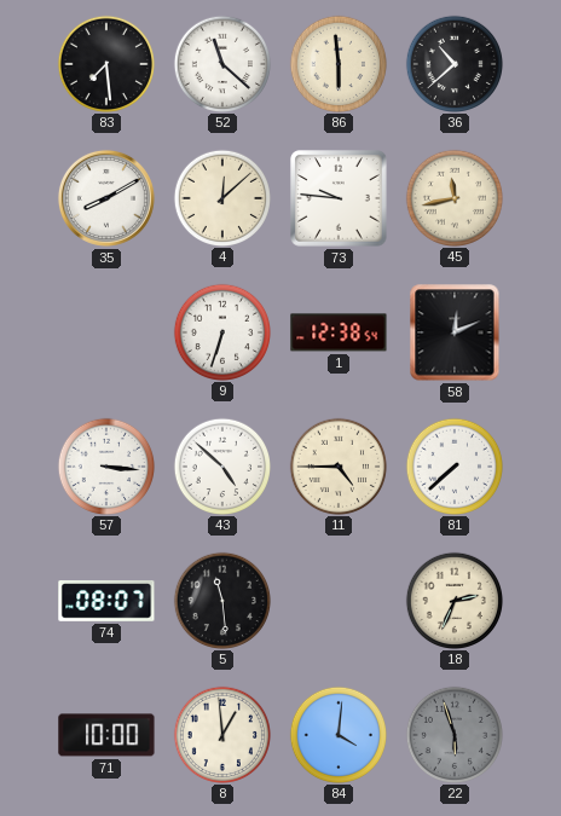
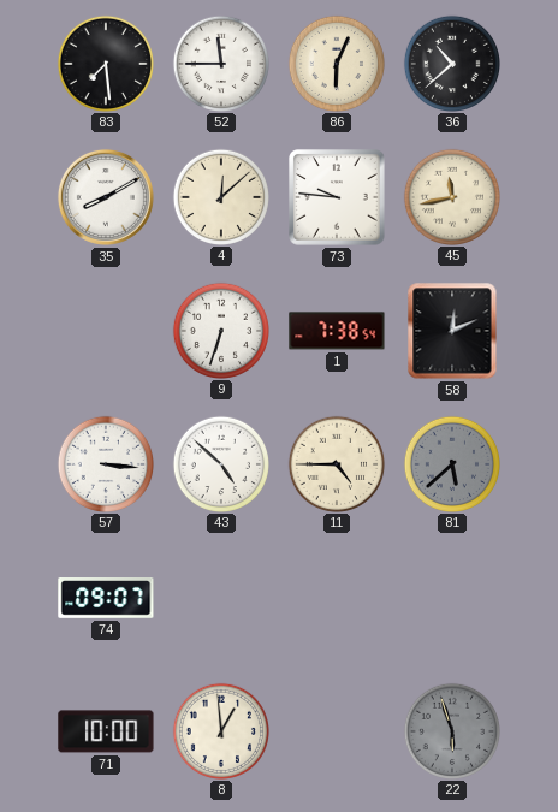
52: 11:22 -> 11:45 (220, 63)
86: 5:59 -> 6:04 (336, 63)
1: 12:38 -> 7:38 (337, 331)
81: 7:38 -> 5:38 (451, 463)
81 dial: white -> grey (451, 463)
74: 08:07 -> 09:07 (106, 598)
5: 11:29 -> none (221, 600)
18: 2:34 -> none (453, 600)
84: 4:01 -> none (337, 734)
